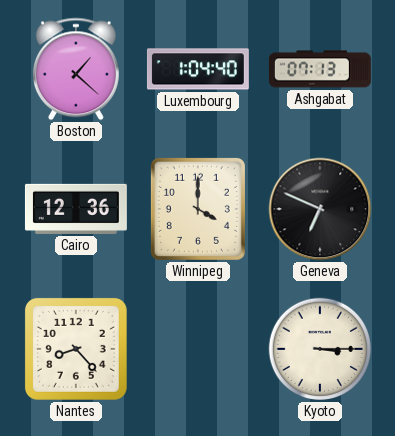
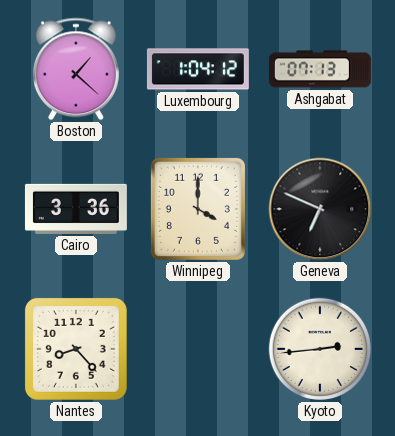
Luxembourg: 1:04:40 -> 1:04:12 (198, 69)
Cairo: 12:36 -> 3:36 (76, 209)
Kyoto: 3:15 -> 2:44 (320, 349)
